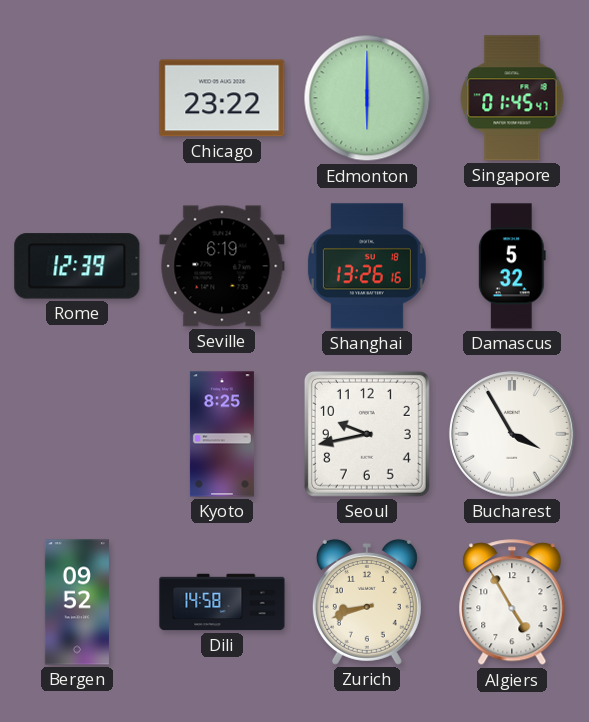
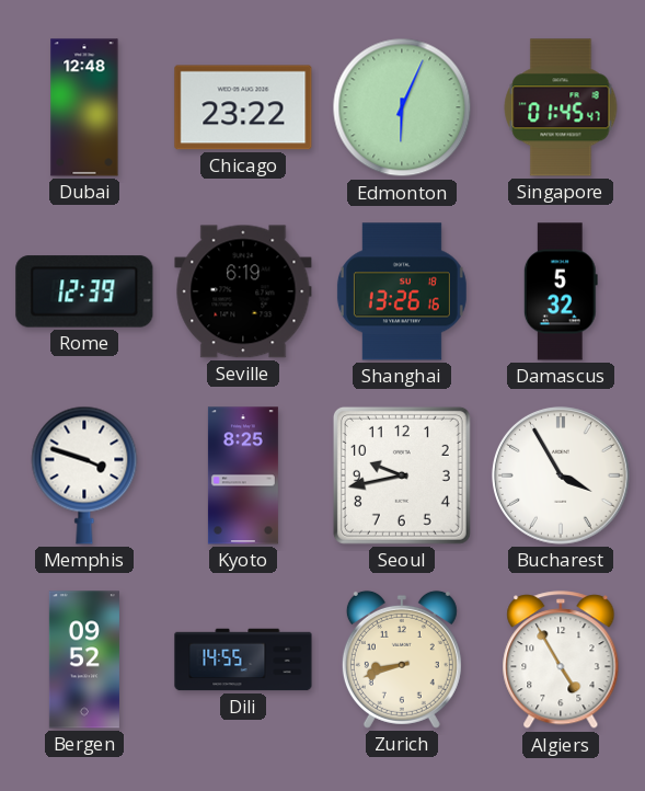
Dubai: none -> 12:48 (84, 107)
Edmonton: 6:00 -> 6:04 (402, 107)
Memphis: none -> 3:48 (84, 475)
Dili: 14:58 -> 14:55 (243, 660)
